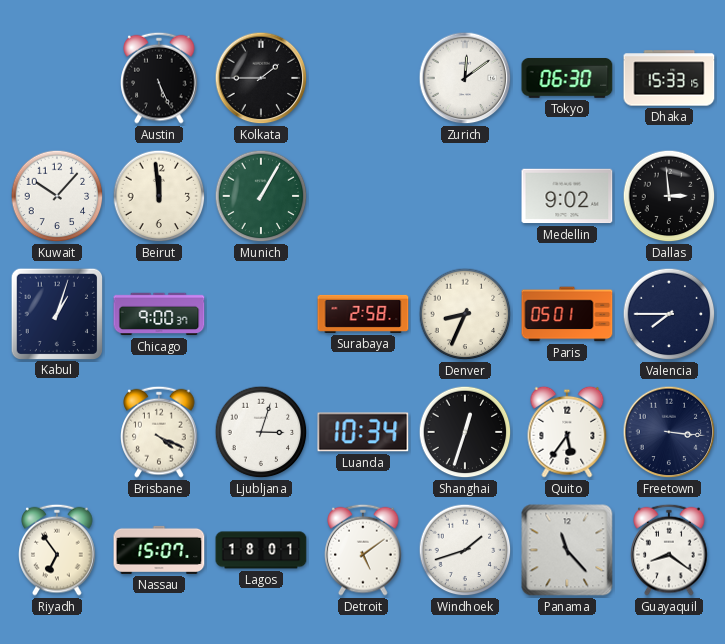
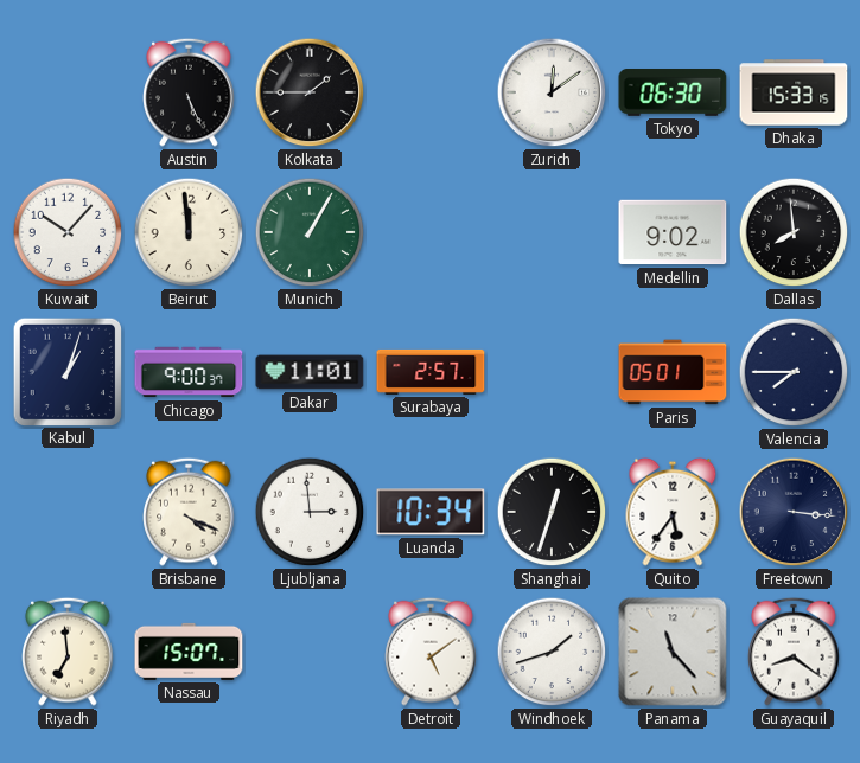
Dallas: 2:59 -> 7:59 (794, 232)
Dakar: none -> 11:01 (310, 372)
Surabaya: 2:58 -> 2:57 (431, 372)
Denver: 8:34 -> none (465, 314)
Ljubljana: 3:03 -> 2:59 (310, 512)
Riyadh: 6:54 -> 6:59 (68, 652)
Lagos: 18:01 -> none (261, 550)
